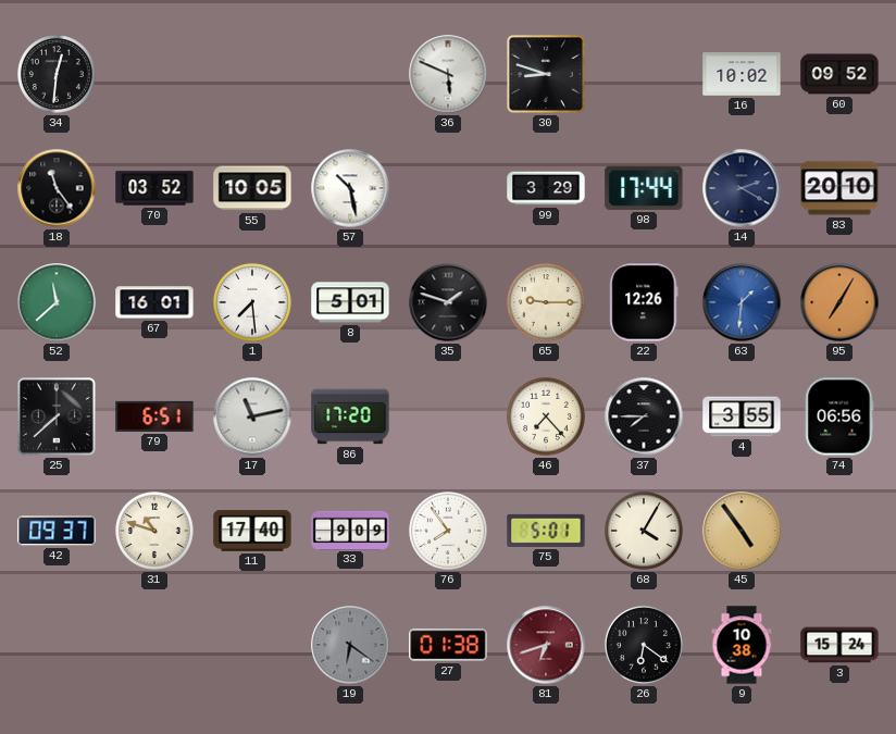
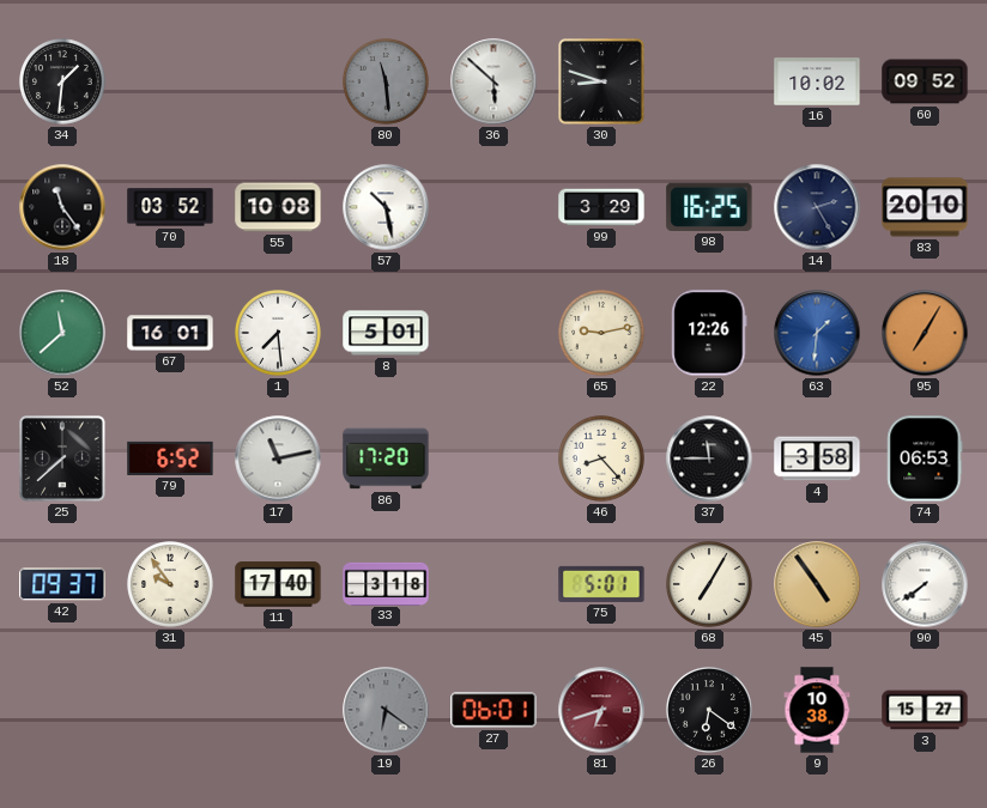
34: 12:31 -> 1:31 (63, 83)
80: none -> 11:29 (387, 83)
36: 5:49 -> 5:52 (493, 81)
55: 10:05 -> 10:08 (278, 207)
98: 17:44 -> 16:25 (709, 207)
14: 2:20 -> 2:25 (817, 207)
35: 1:48 -> none (448, 302)
65: 9:15 -> 9:13 (603, 334)
79: 6:51 -> 6:52 (170, 458)
46: 7:23 -> 8:23 (603, 460)
37: 7:45 -> 11:45 (709, 458)
4: 3:55 -> 3:58 (817, 458)
74: 06:56 -> 06:53 (925, 458)
31: 10:48 -> 9:54 (171, 585)
33: 9:09 -> 3:18 (386, 583)
76: 7:54 -> none (449, 532)
68: 4:05 -> 7:05 (710, 585)
90: none -> 7:39 (925, 584)
27: 01:38 -> 06:01 (493, 710)
3: 15:24 -> 15:27 (925, 710)
